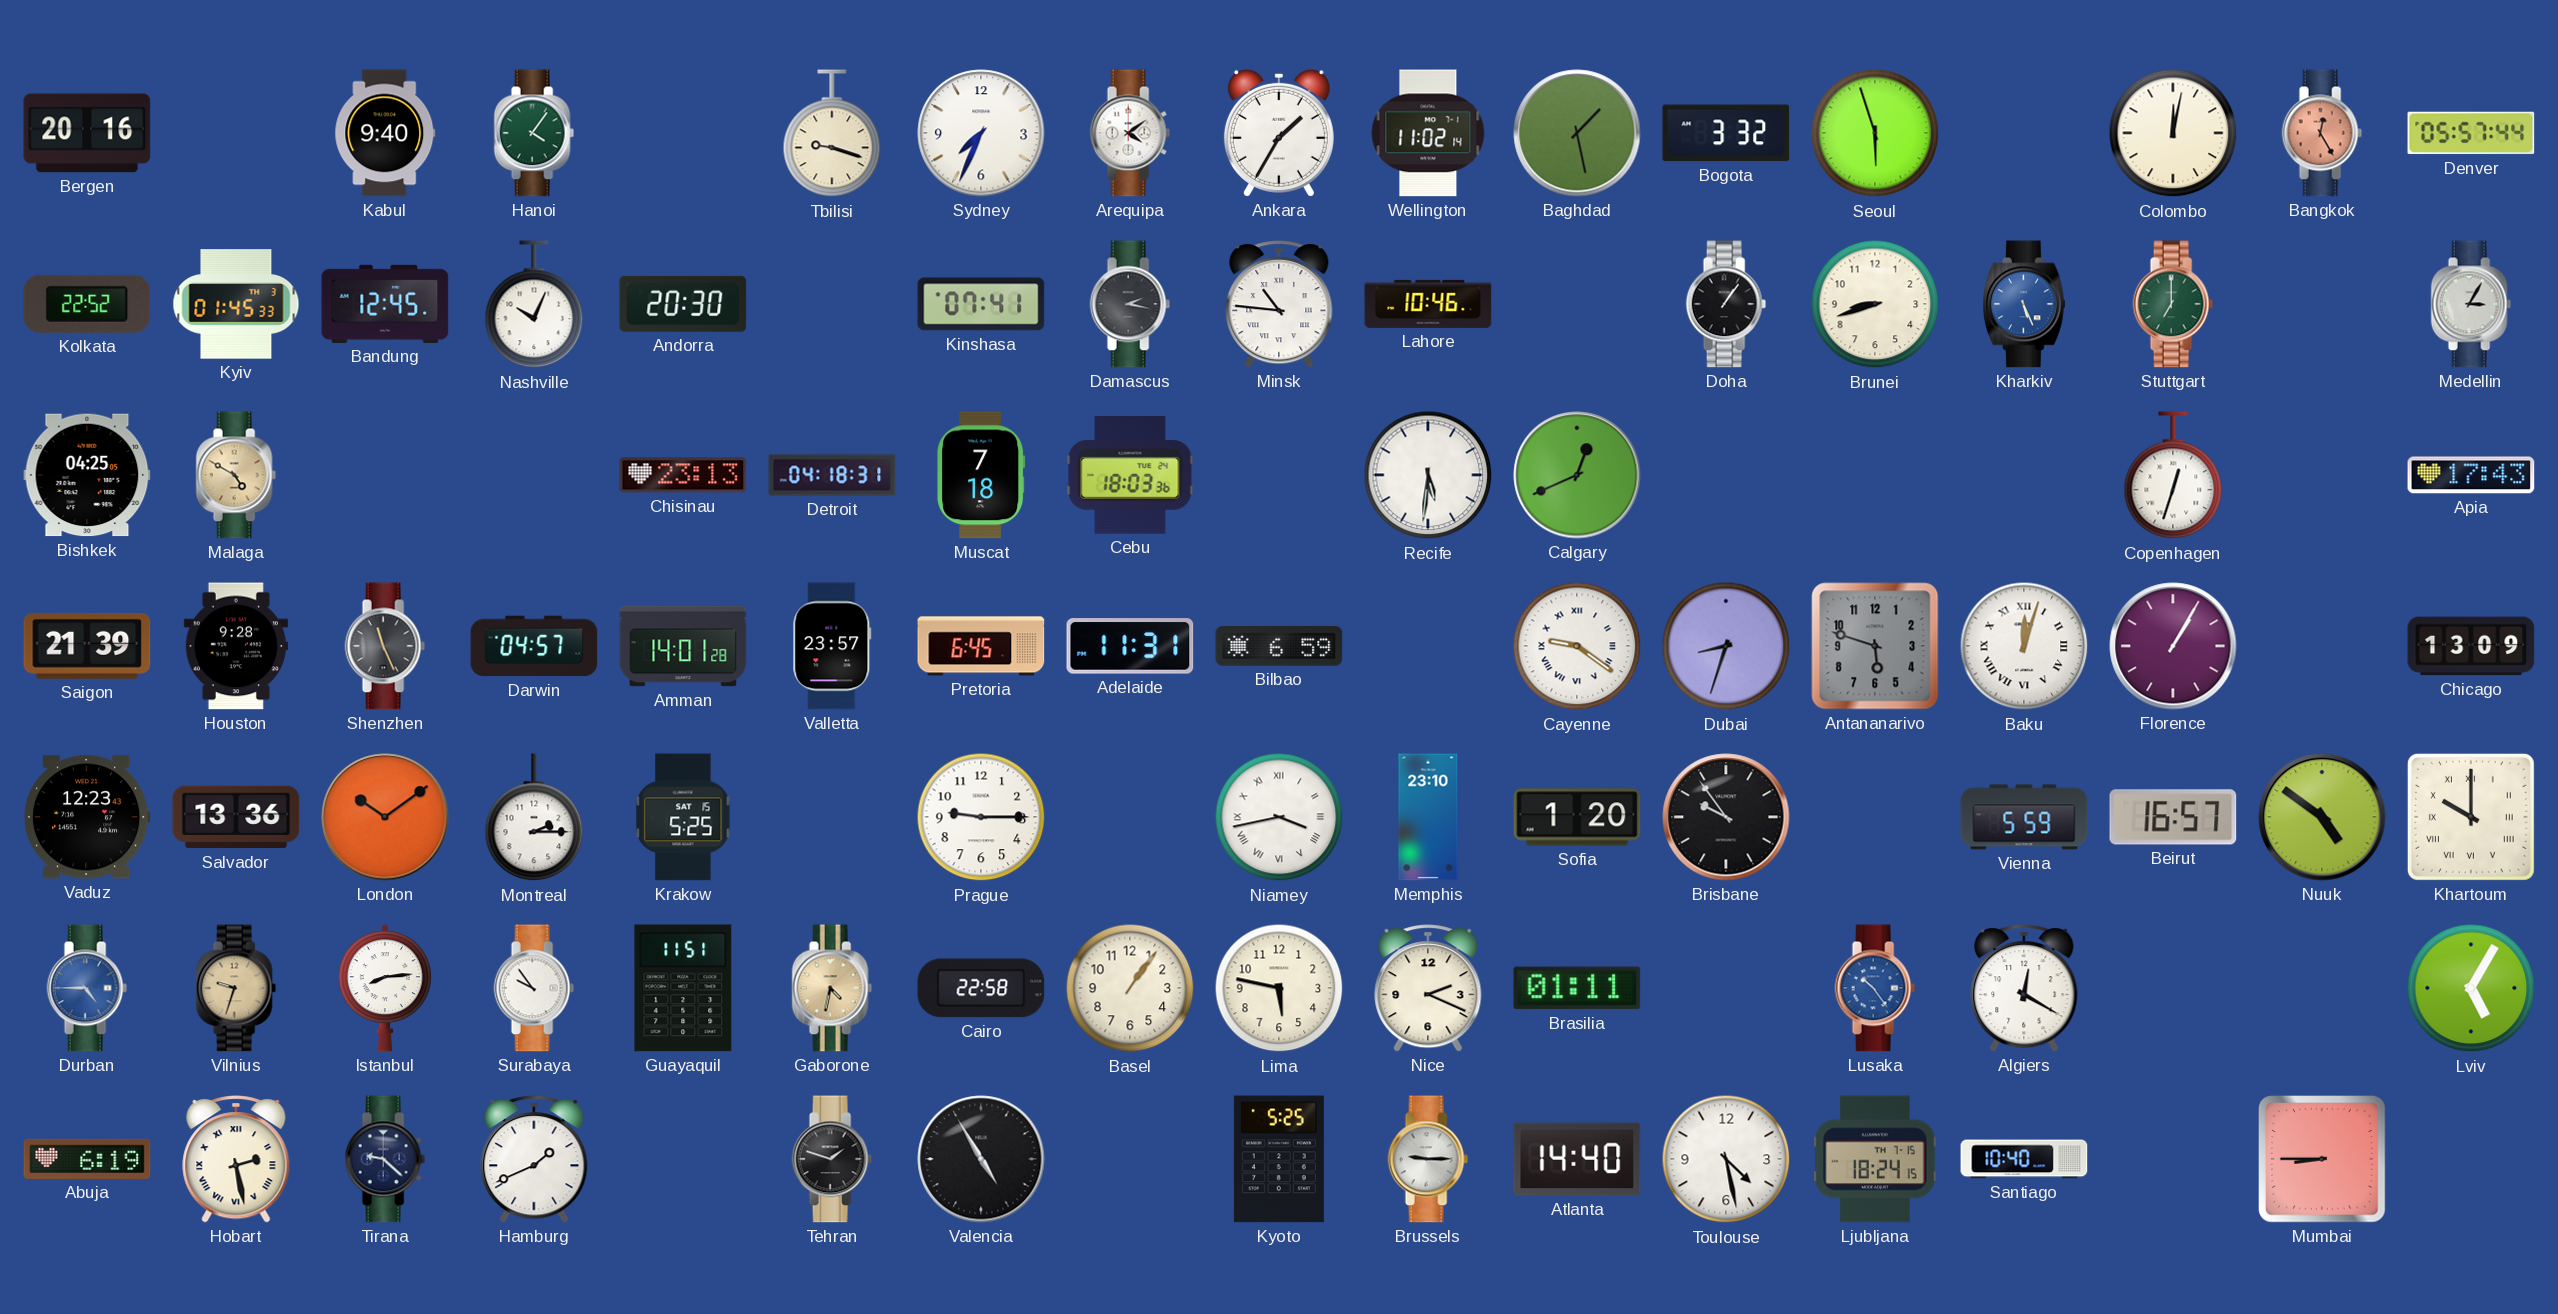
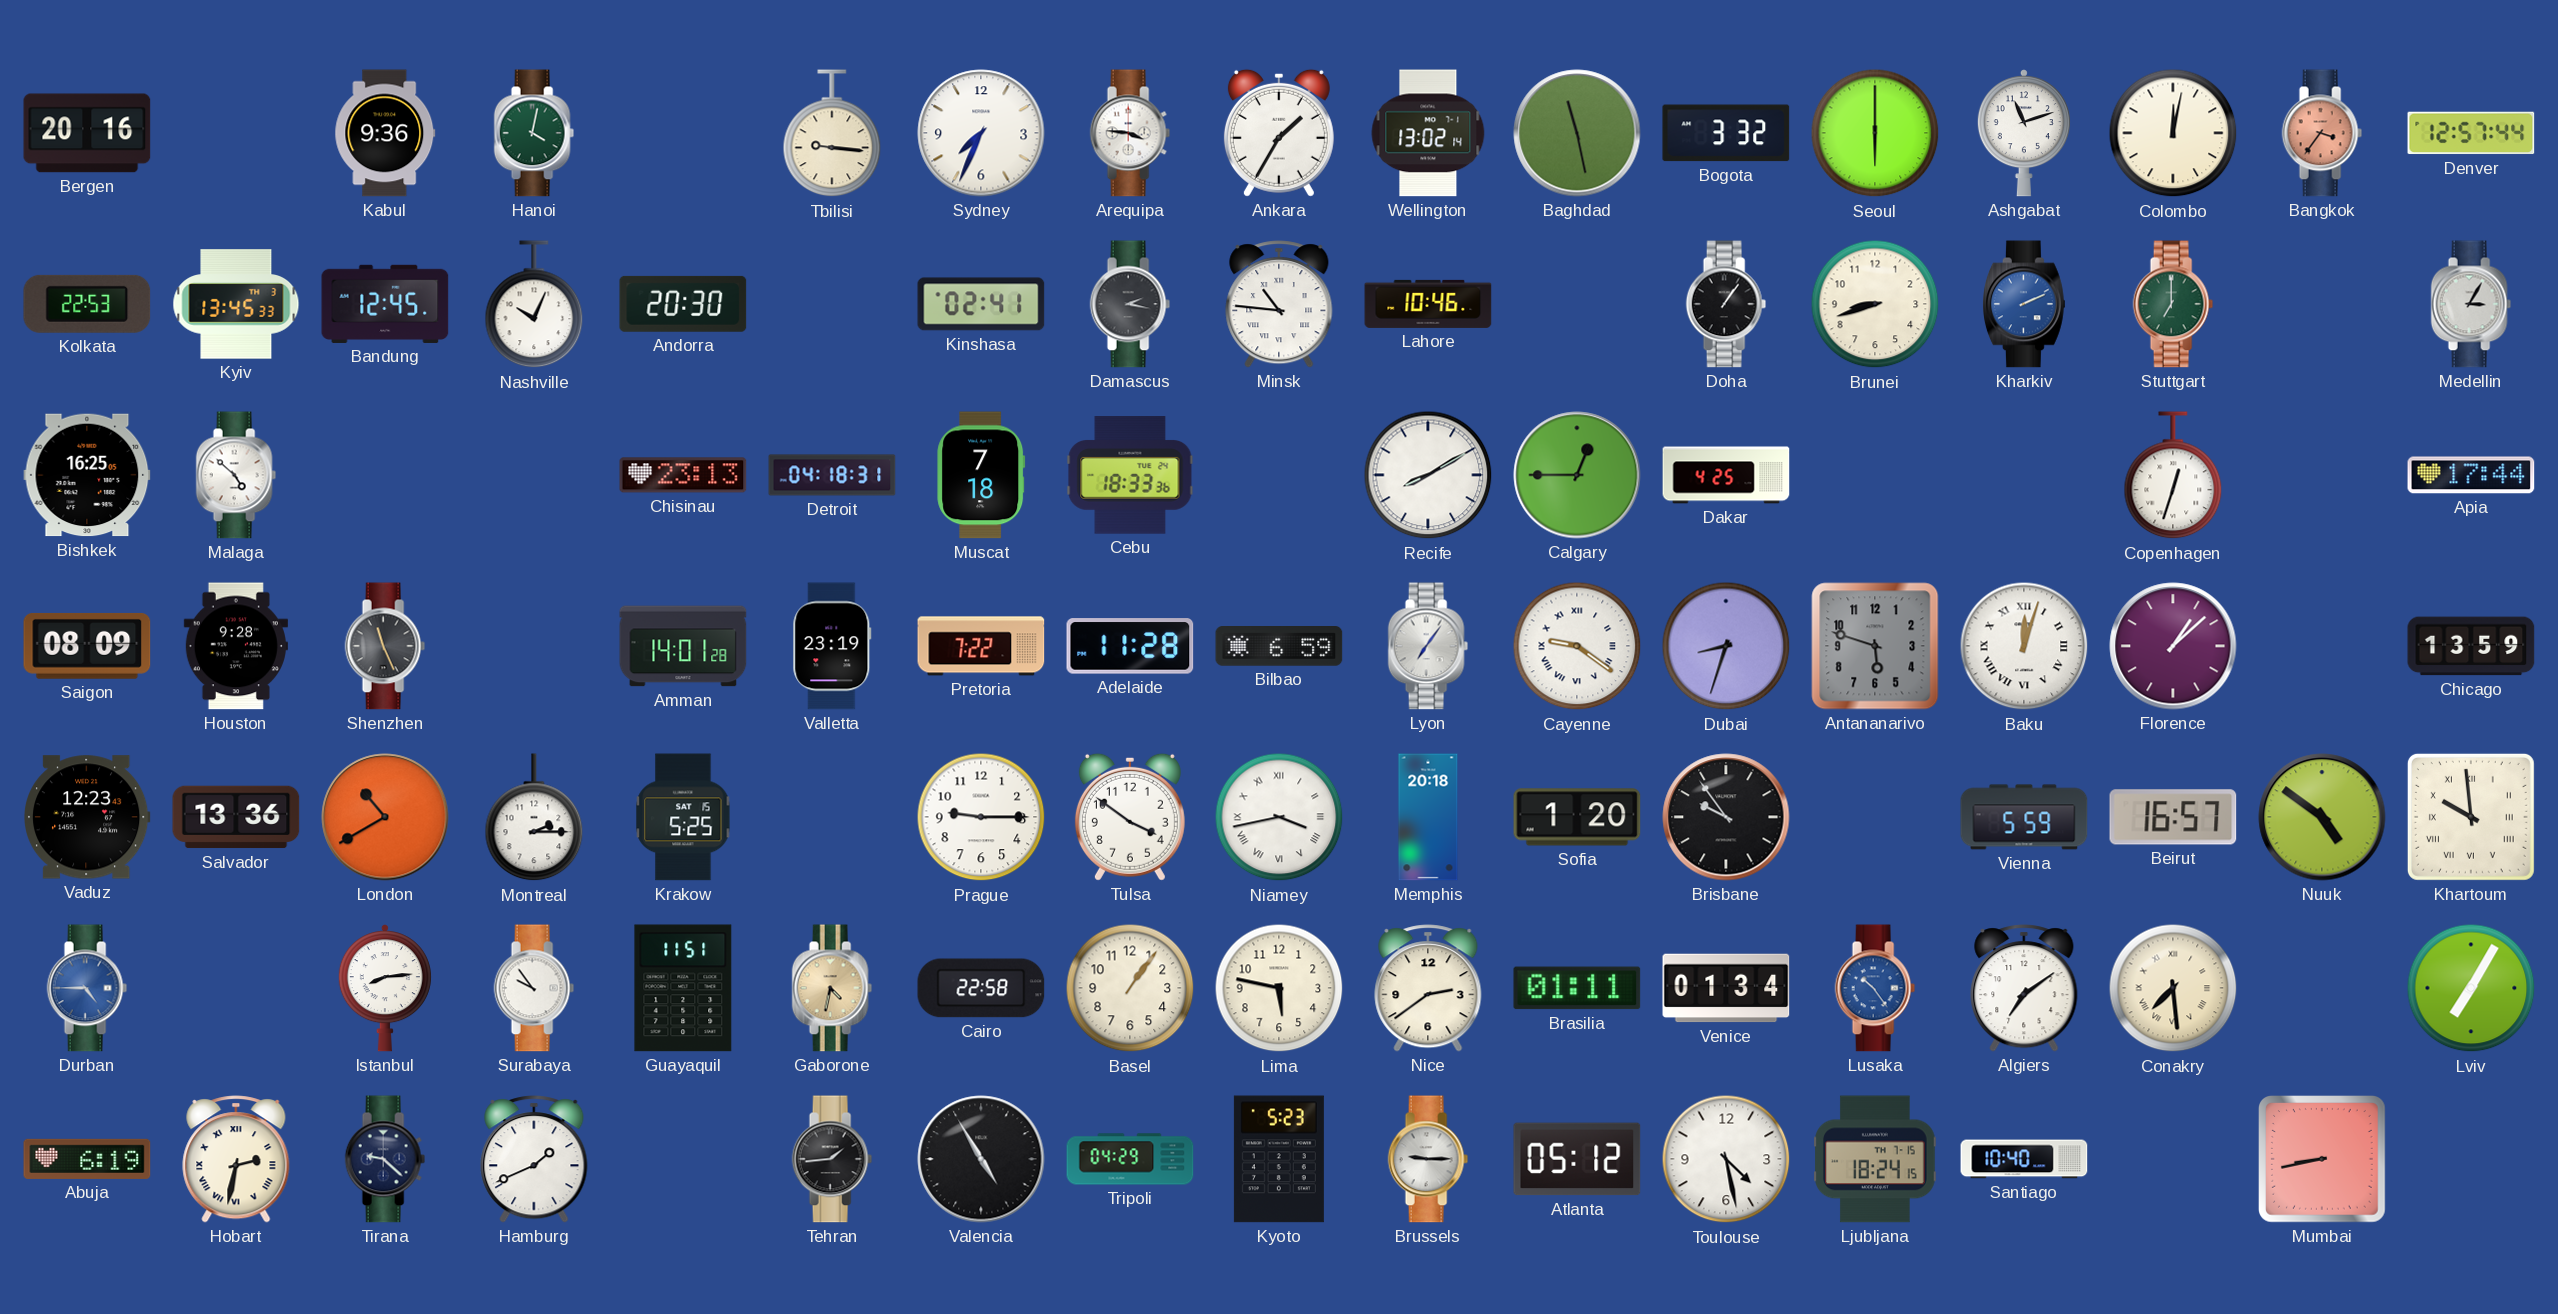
Kabul: 9:40 -> 9:36 (385, 133)
Hanoi: 4:06 -> 4:02 (534, 133)
Tbilisi: 9:18 -> 9:16 (832, 134)
Arequipa: 4:09 -> 3:46 (1130, 133)
Wellington: 11:02 -> 13:02 (1428, 133)
Baghdad: 1:28 -> 11:28 (1577, 133)
Seoul: 5:57 -> 6:00 (1875, 133)
Ashgabat: none -> 11:12 (2024, 133)
Bangkok: 12:25 -> 3:36 (2322, 133)
Denver: 05:57 -> 12:57 (2471, 133)
Kolkata: 22:52 -> 22:53 (87, 304)
Kyiv: 01:45 -> 13:45 (236, 304)
Kinshasa: 07:41 -> 02:41 (981, 304)
Kharkiv: 5:26 -> 2:11 (2025, 304)
Bishkek: 04:25 -> 16:25 (87, 475)
Malaga: 4:50 -> 4:52 (236, 475)
Malaga dial: champagne -> white (236, 475)
Cebu: 18:03 -> 18:33 (1130, 475)
Recife: 5:31 -> 8:10 (1428, 475)
Calgary: 12:41 -> 12:45 (1577, 475)
Dakar: none -> 4:25 (1726, 475)
Apia: 17:43 -> 17:44 (2471, 475)
Saigon: 21:39 -> 08:09 (87, 646)
Darwin: 04:57 -> none (534, 646)
Valletta: 23:57 -> 23:19 (832, 646)
Pretoria: 6:45 -> 7:22 (981, 646)
Adelaide: 11:31 -> 11:28 (1130, 646)
Lyon: none -> 7:06 (1428, 646)
Florence: 1:05 -> 1:08 (2173, 646)
Chicago: 13:09 -> 13:59 (2471, 646)
London: 10:09 -> 10:40 (385, 817)
Tulsa: none -> 3:51 (1130, 817)
Memphis: 23:10 -> 20:18 (1428, 817)
Khartoum: 10:00 -> 9:59 (2471, 817)
Vilnius: 9:33 -> none (236, 988)
Nice: 2:19 -> 2:39 (1428, 988)
Venice: none -> 01:34 (1726, 988)
Algiers: 12:20 -> 7:09 (2024, 988)
Conakry: none -> 7:29 (2173, 988)
Lviv: 5:05 -> 7:05 (2471, 988)
Hobart: 2:28 -> 2:32 (236, 1159)
Tehran: 1:48 -> 1:44 (832, 1159)
Tripoli: none -> 04:29 (1130, 1159)
Kyoto: 5:25 -> 5:23 (1279, 1159)
Atlanta: 14:40 -> 05:12 (1577, 1159)
Mumbai: 8:45 -> 8:43 (2323, 1160)
